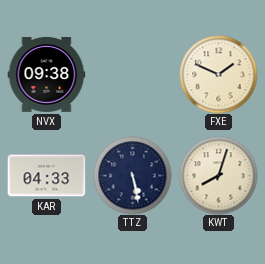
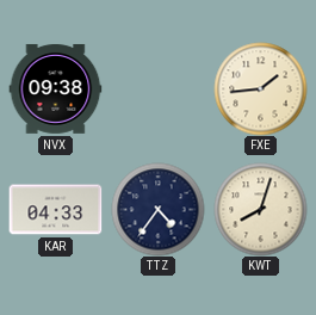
FXE: 1:49 -> 1:44 (260, 88)
TTZ: 5:28 -> 4:36 (157, 209)
